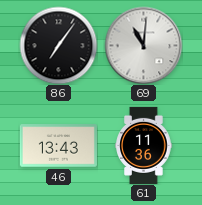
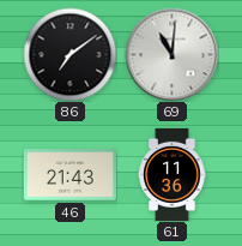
86: 7:06 -> 7:09 (69, 54)
46: 13:43 -> 21:43 (69, 175)
